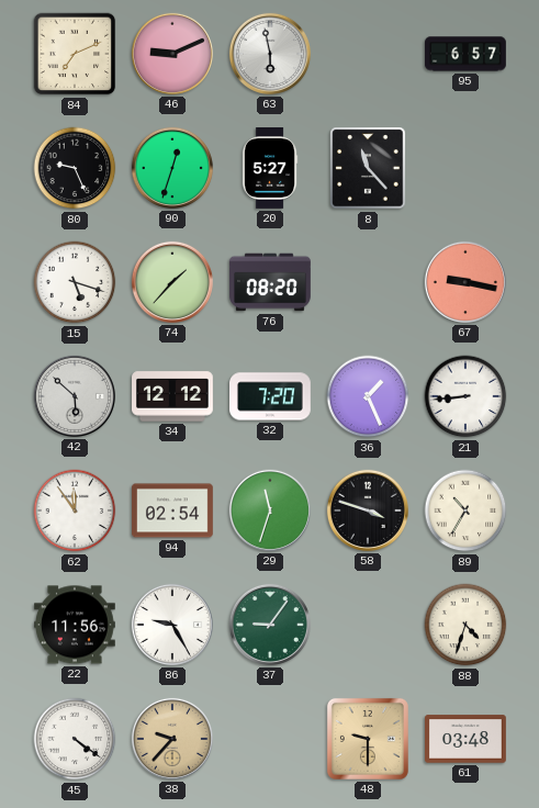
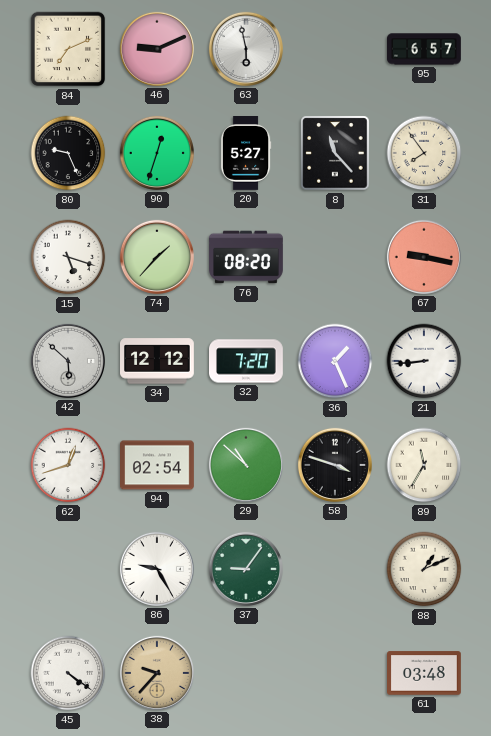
31: none -> 7:54 (424, 153)
62: 11:54 -> 12:42 (68, 465)
29: 11:33 -> 10:52 (246, 465)
89: 10:35 -> 11:35 (424, 465)
22: 11:56 -> none (76, 625)
88: 4:33 -> 1:11 (424, 569)
48: 9:30 -> none (368, 739)
